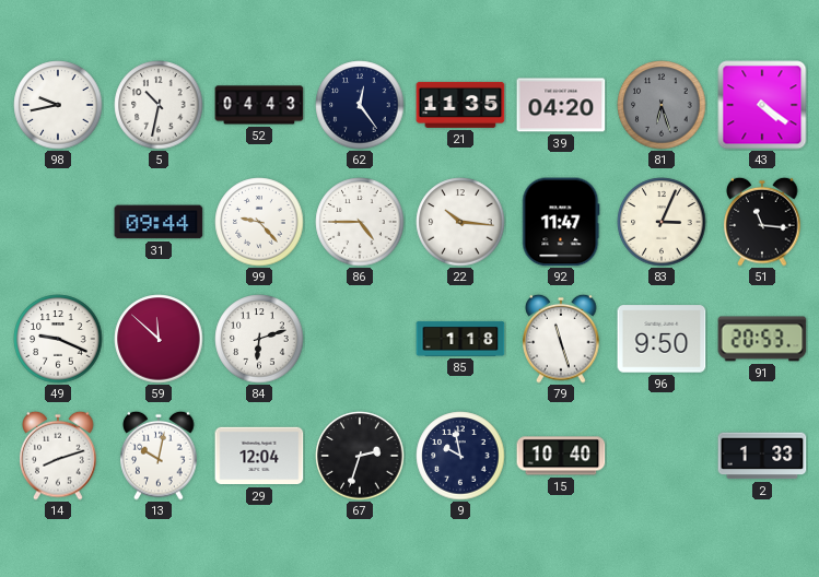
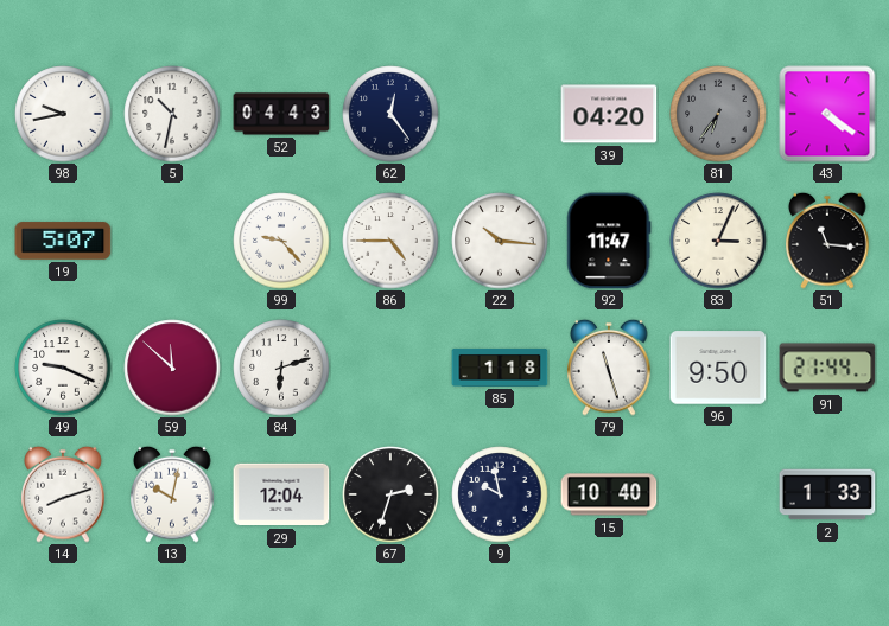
21: 11:35 -> none (460, 105)
81: 6:27 -> 6:36 (718, 114)
19: none -> 5:07 (63, 241)
31: 09:44 -> none (159, 222)
91: 20:53 -> 21:44 (827, 368)
